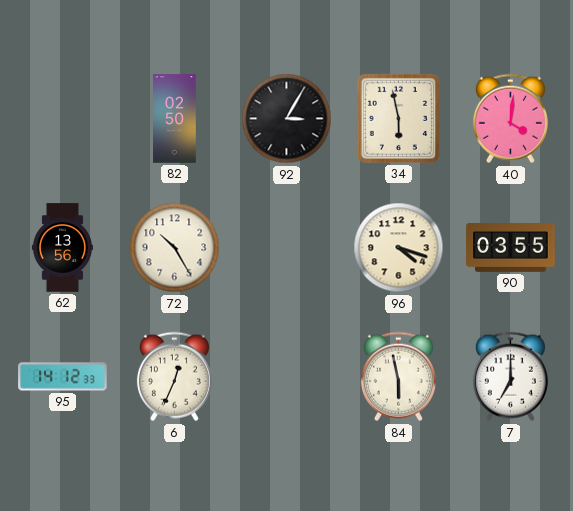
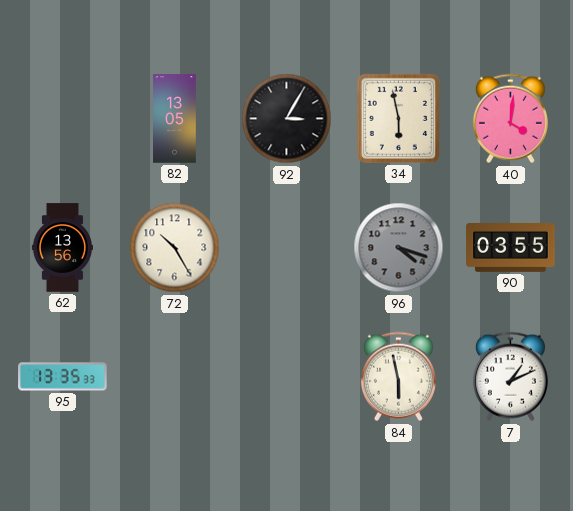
82: 02:50 -> 13:05 (175, 119)
96 dial: cream -> grey (399, 248)
95: 14:12 -> 13:35 (63, 377)
6: 12:34 -> none (174, 377)
7: 7:00 -> 1:11 (510, 377)
